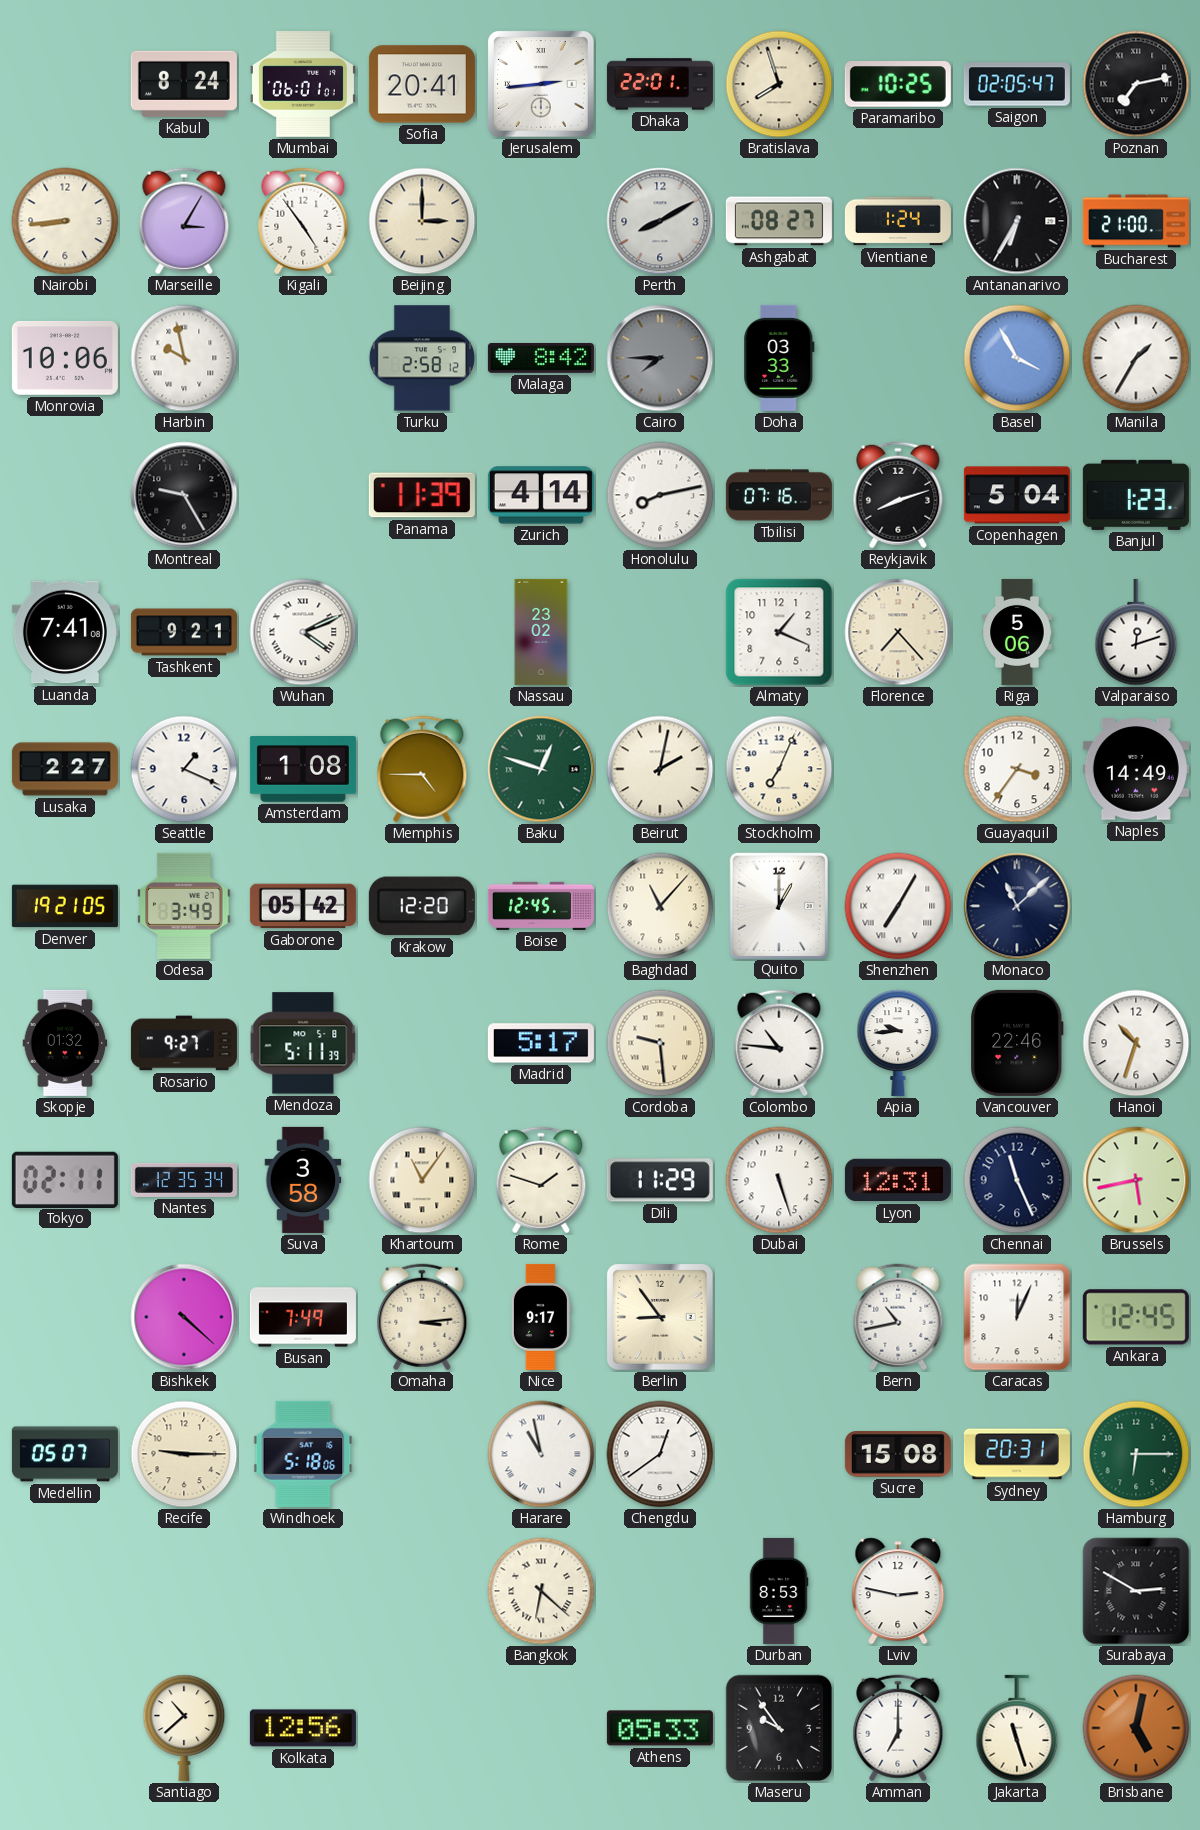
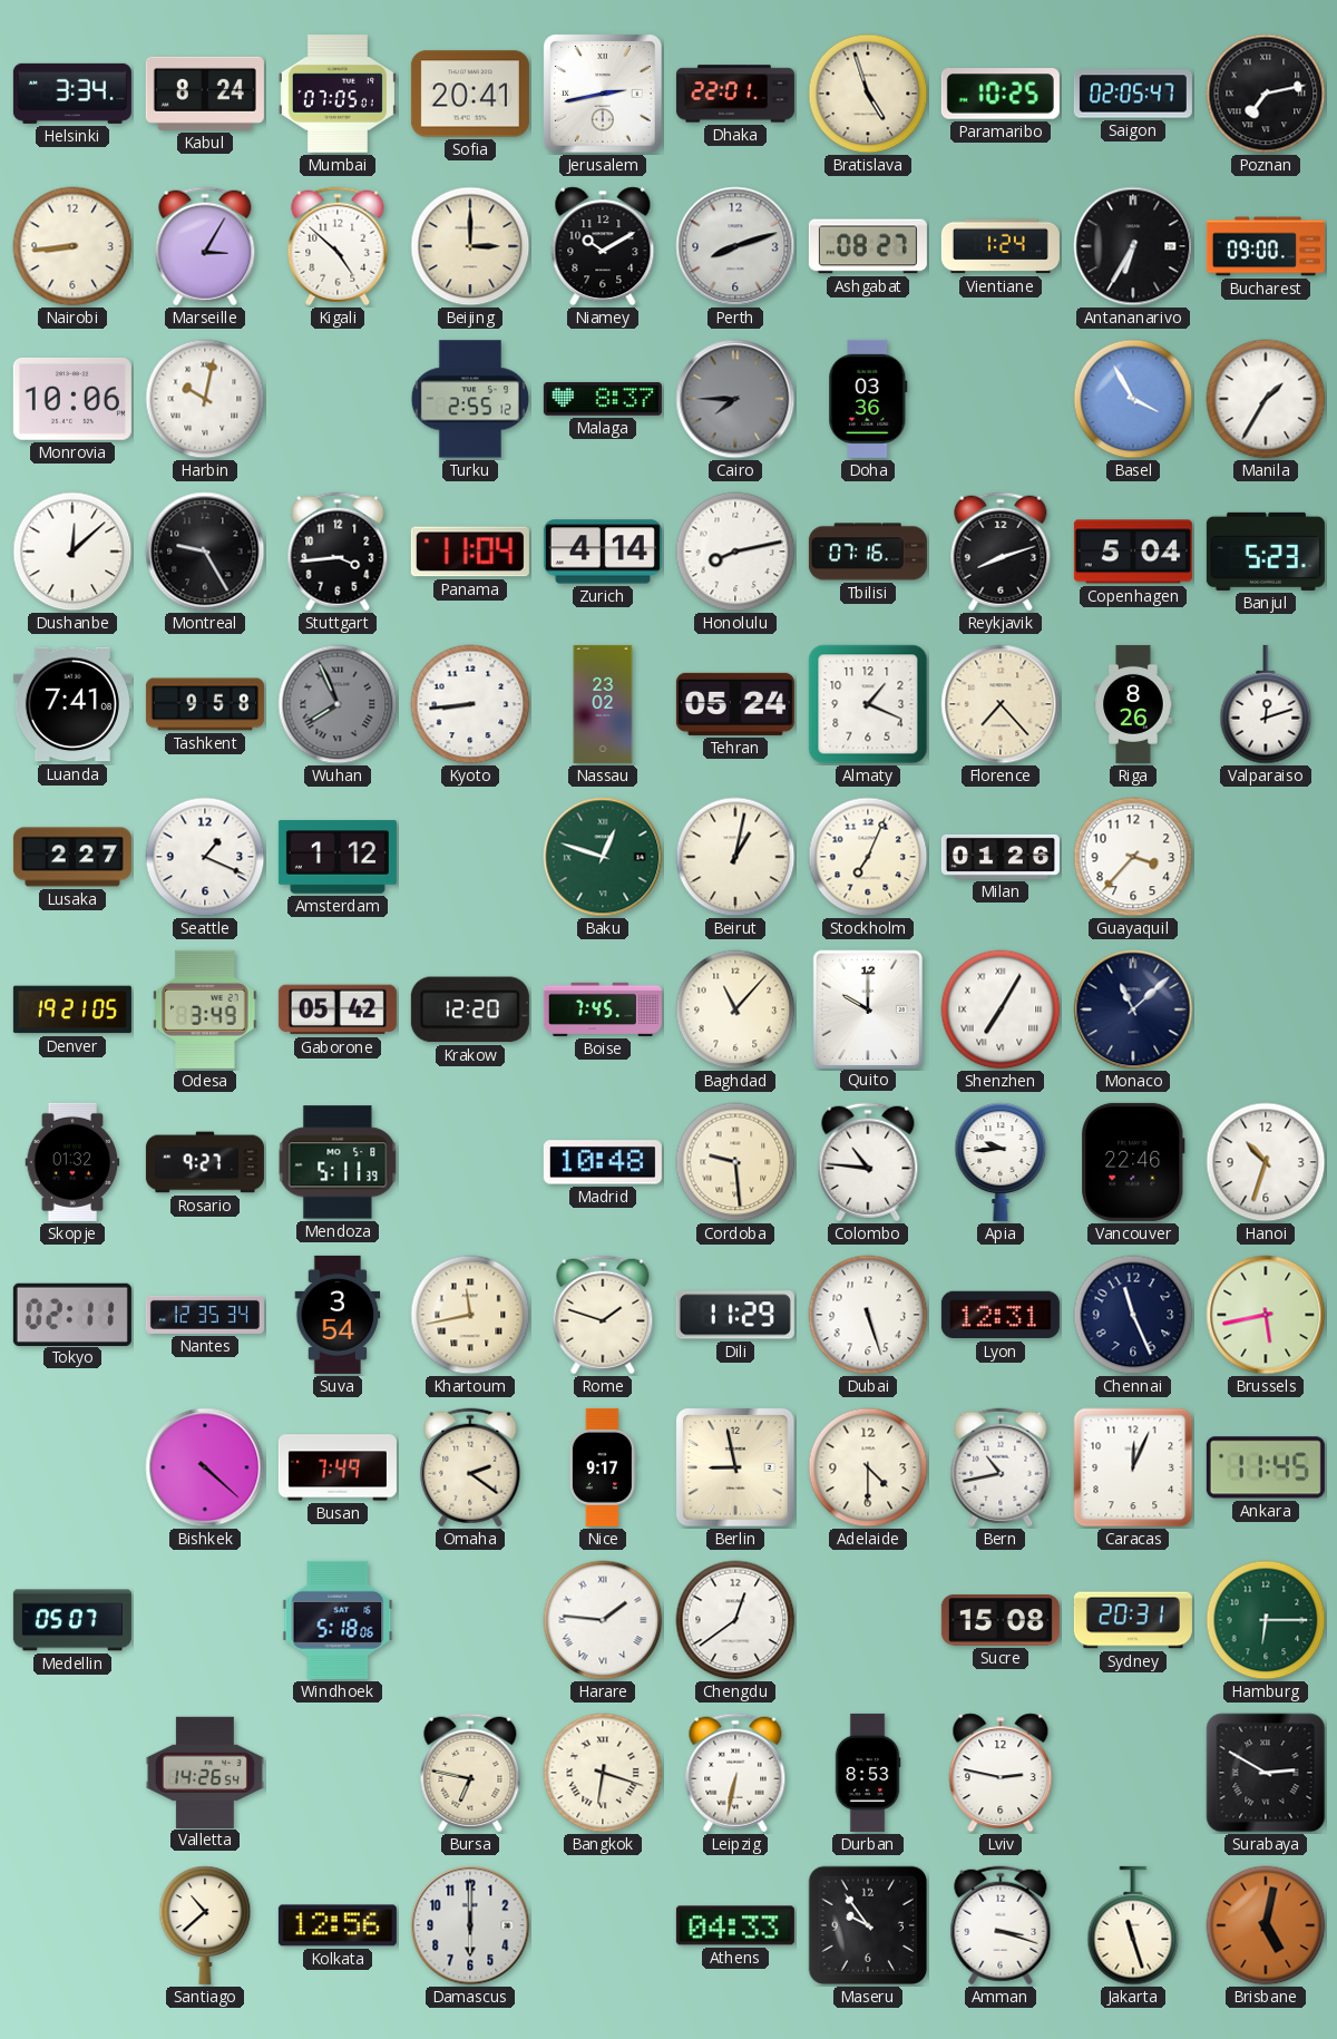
Helsinki: none -> 3:34 (72, 94)
Mumbai: 06:01 -> 07:05 (338, 95)
Jerusalem: 2:44 -> 2:43 (604, 95)
Bratislava: 7:57 -> 4:57 (868, 94)
Kigali: 4:54 -> 4:52 (338, 246)
Niamey: none -> 10:10 (603, 246)
Perth: 8:10 -> 8:12 (735, 246)
Bucharest: 21:00 -> 09:00 (1266, 246)
Harbin: 9:58 -> 10:02 (205, 399)
Turku: 2:58 -> 2:55 (470, 399)
Malaga: 8:42 -> 8:37 (603, 399)
Doha: 03:33 -> 03:36 (868, 399)
Dushanbe: none -> 12:08 (72, 552)
Stuttgart: none -> 3:44 (338, 552)
Panama: 11:39 -> 11:04 (470, 552)
Banjul: 1:23 -> 5:23 (1266, 552)
Tashkent: 9:21 -> 9:58 (205, 704)
Wuhan: 4:11 -> 7:56 (338, 704)
Wuhan dial: white -> grey (338, 704)
Kyoto: none -> 8:44 (470, 704)
Tehran: none -> 05:24 (735, 704)
Riga: 5:06 -> 8:26 (1133, 704)
Amsterdam: 1:08 -> 1:12 (338, 857)
Memphis: 4:45 -> none (422, 769)
Beirut: 2:02 -> 1:02 (735, 857)
Milan: none -> 01:26 (1001, 857)
Guayaquil: 3:36 -> 3:37 (1133, 857)
Naples: 14:49 -> none (1136, 769)
Boise: 12:45 -> 7:45 (603, 1009)
Quito: 1:00 -> 10:00 (867, 1008)
Madrid: 5:17 -> 10:48 (603, 1162)
Suva: 3:58 -> 3:54 (338, 1315)
Khartoum: 11:06 -> 11:43 (470, 1315)
Omaha: 3:14 -> 2:21 (470, 1467)
Berlin: 8:54 -> 8:58 (736, 1469)
Adelaide: none -> 4:30 (868, 1467)
Ankara: 12:45 -> 11:45 (1266, 1467)
Recife: 9:15 -> none (184, 1454)
Harare: 10:58 -> 1:46 (603, 1620)
Valletta: none -> 14:26 (205, 1772)
Bursa: none -> 6:47 (470, 1773)
Bangkok: 6:22 -> 6:18 (603, 1773)
Leipzig: none -> 6:32 (735, 1773)
Damascus: none -> 6:00 (470, 1925)
Athens: 05:33 -> 04:33 (735, 1925)
Amman: 7:00 -> 3:18 (1001, 1925)
